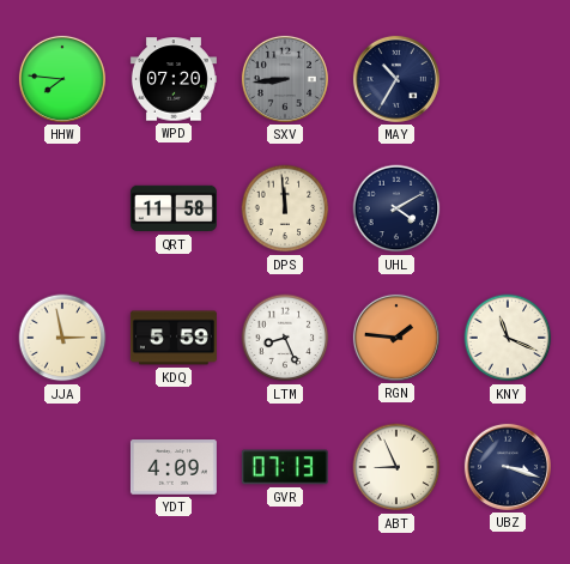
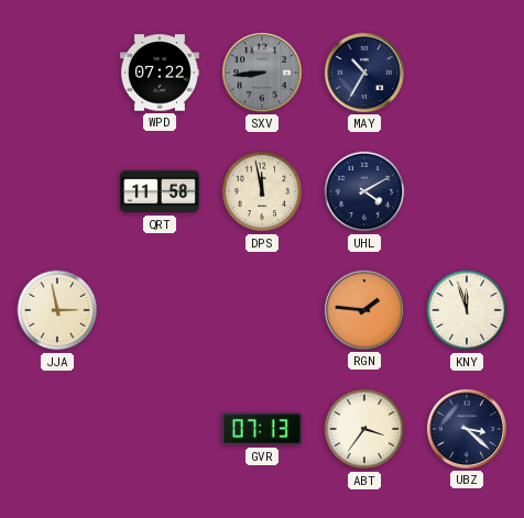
HHW: 7:46 -> none (62, 79)
WPD: 07:20 -> 07:22 (160, 73)
DPS: 11:59 -> 11:58 (262, 191)
KDQ: 5:59 -> none (174, 338)
LTM: 8:26 -> none (285, 338)
KNY: 11:19 -> 11:57 (467, 310)
YDT: 4:09 -> none (174, 467)
ABT: 8:56 -> 3:36 (364, 429)
UBZ: 3:18 -> 3:22 (467, 429)
